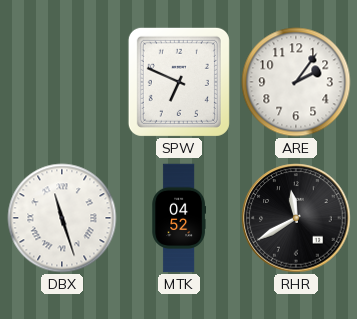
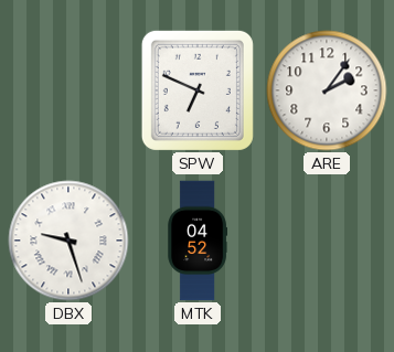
DBX: 11:27 -> 9:27 (68, 241)
RHR: 11:40 -> none (296, 218)
